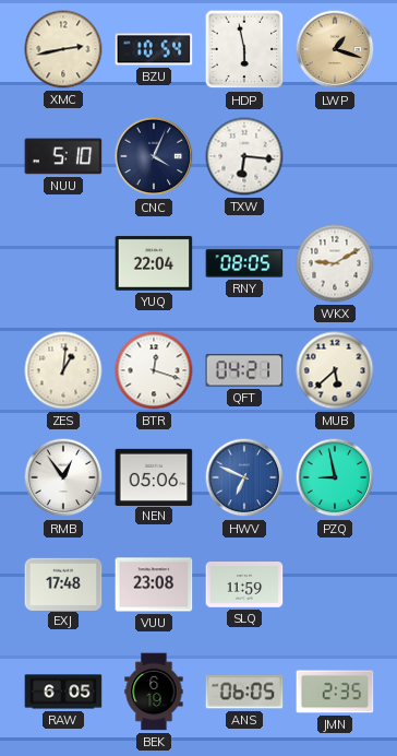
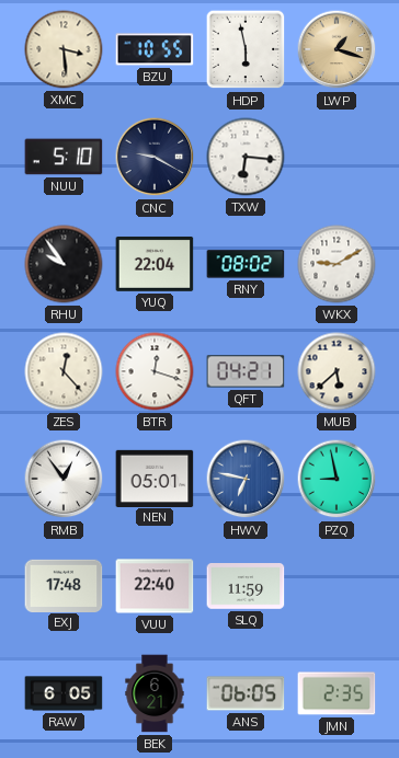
XMC: 2:43 -> 3:29 (64, 49)
BZU: 10:54 -> 10:55 (155, 49)
CNC: 4:04 -> 9:20 (155, 157)
RHU: none -> 9:54 (64, 264)
RNY: 08:05 -> 08:02 (246, 264)
ZES: 1:01 -> 12:23 (64, 371)
NEN: 05:06 -> 05:01 (155, 478)
HWV: 6:49 -> 6:47 (246, 479)
VUU: 23:08 -> 22:40 (155, 586)
BEK: 6:19 -> 6:21 (155, 693)
